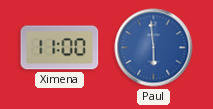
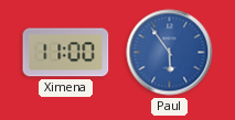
Paul: 5:59 -> 5:54 (170, 53)
